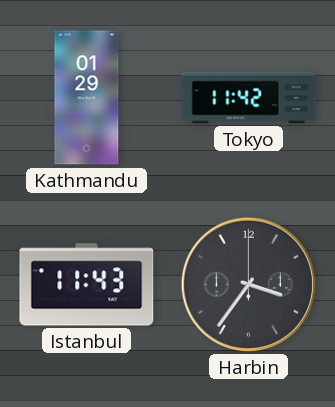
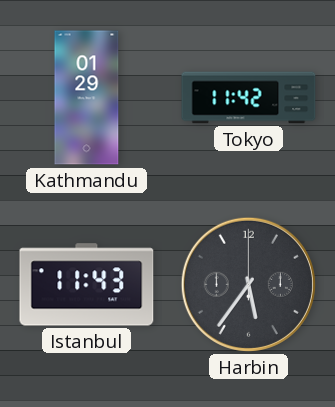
Harbin: 3:36 -> 5:36 (248, 284)
